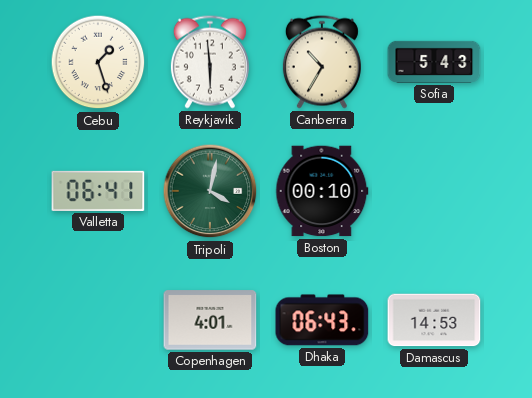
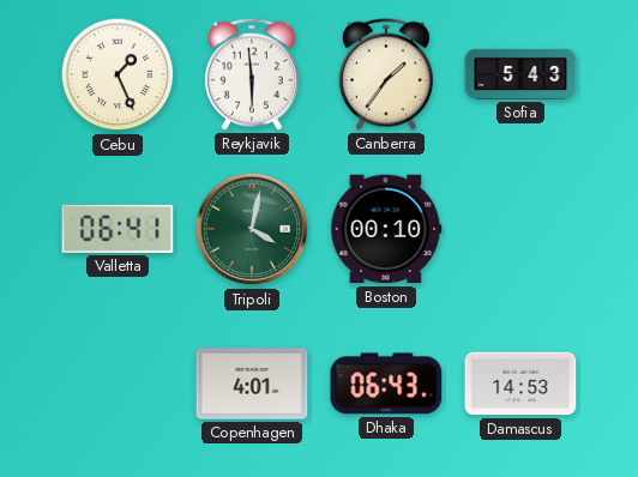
Cebu: 1:27 -> 1:26 (118, 74)
Canberra: 10:35 -> 1:36 (386, 74)
